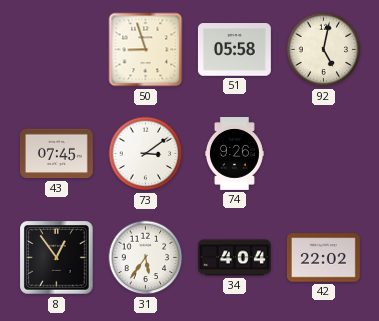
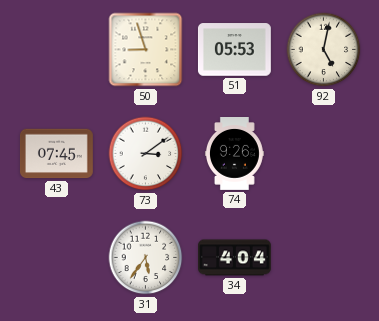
51: 05:58 -> 05:53 (234, 50)
8: 12:54 -> none (57, 258)
42: 22:02 -> none (323, 258)
